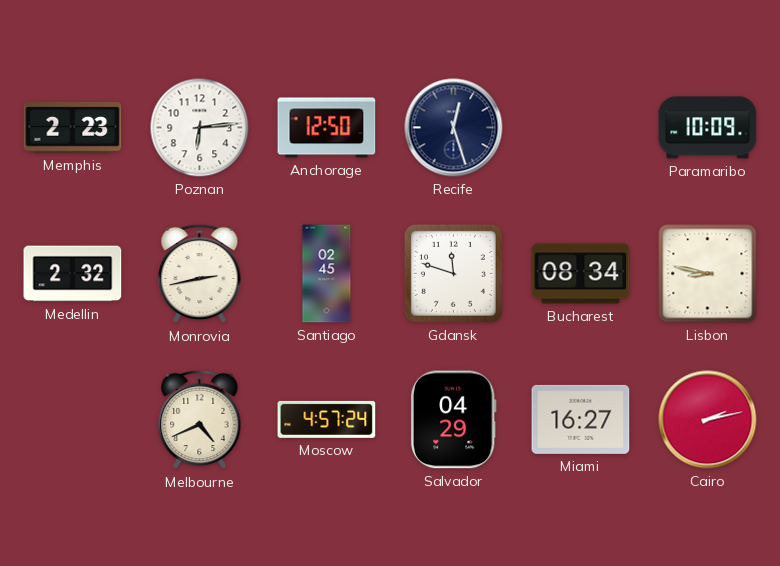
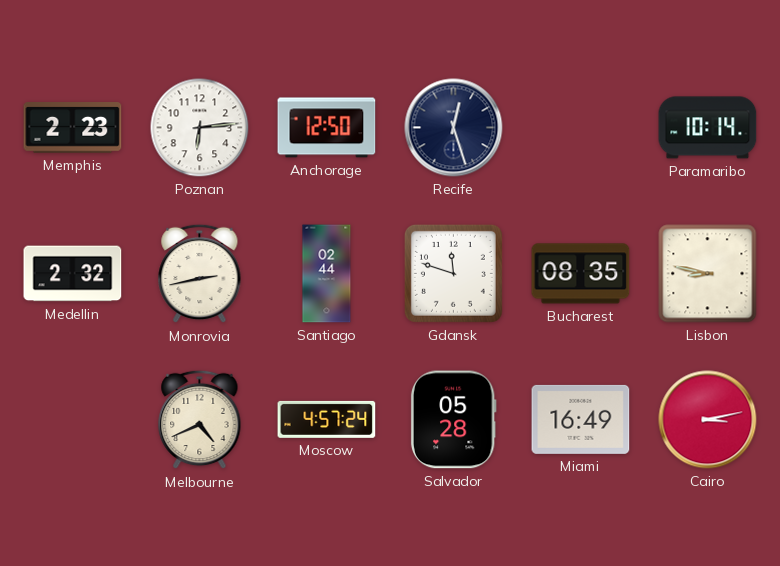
Paramaribo: 10:09 -> 10:14 (708, 128)
Santiago: 02:45 -> 02:44 (327, 274)
Bucharest: 08:34 -> 08:35 (581, 274)
Salvador: 04:29 -> 05:28 (453, 420)
Miami: 16:27 -> 16:49 (581, 419)
Cairo: 2:13 -> 3:13 (708, 420)
